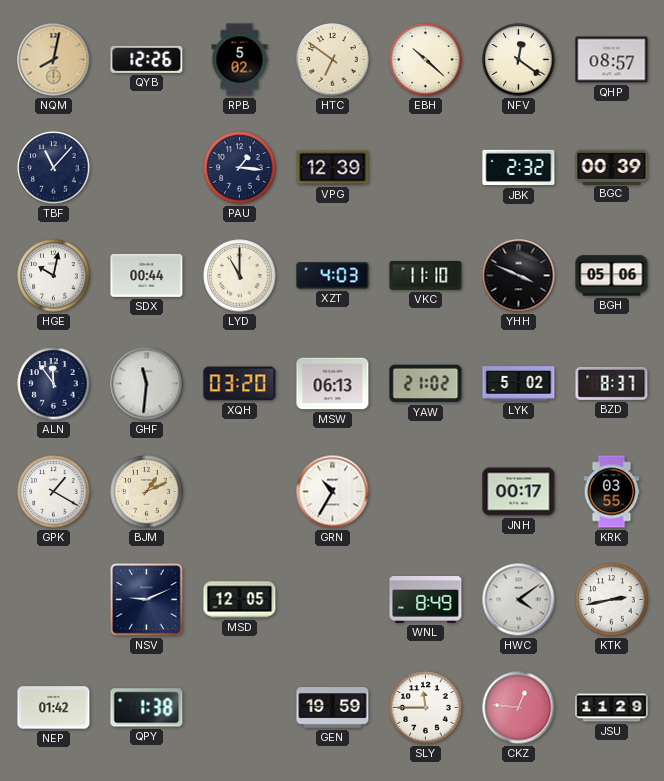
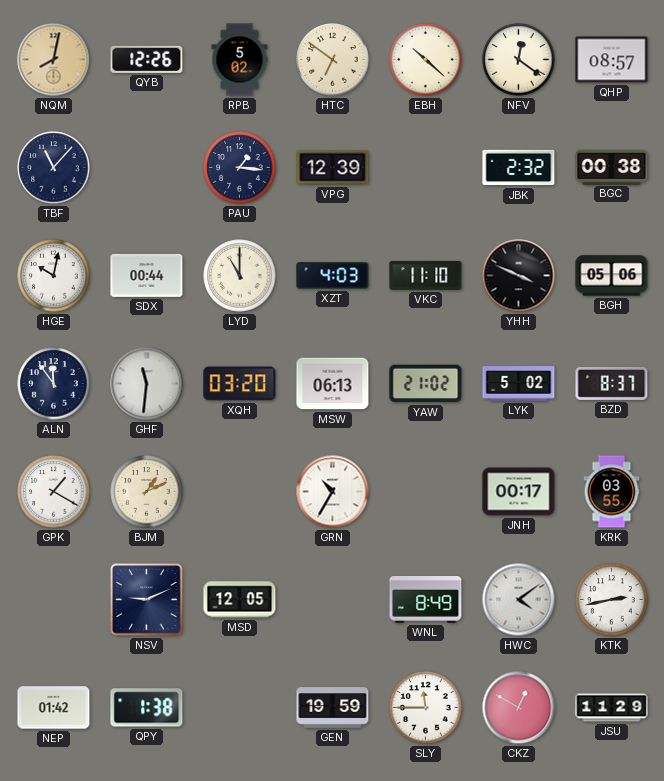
BGC: 00:39 -> 00:38 (612, 167)
CKZ: 12:46 -> 12:50 (519, 708)
